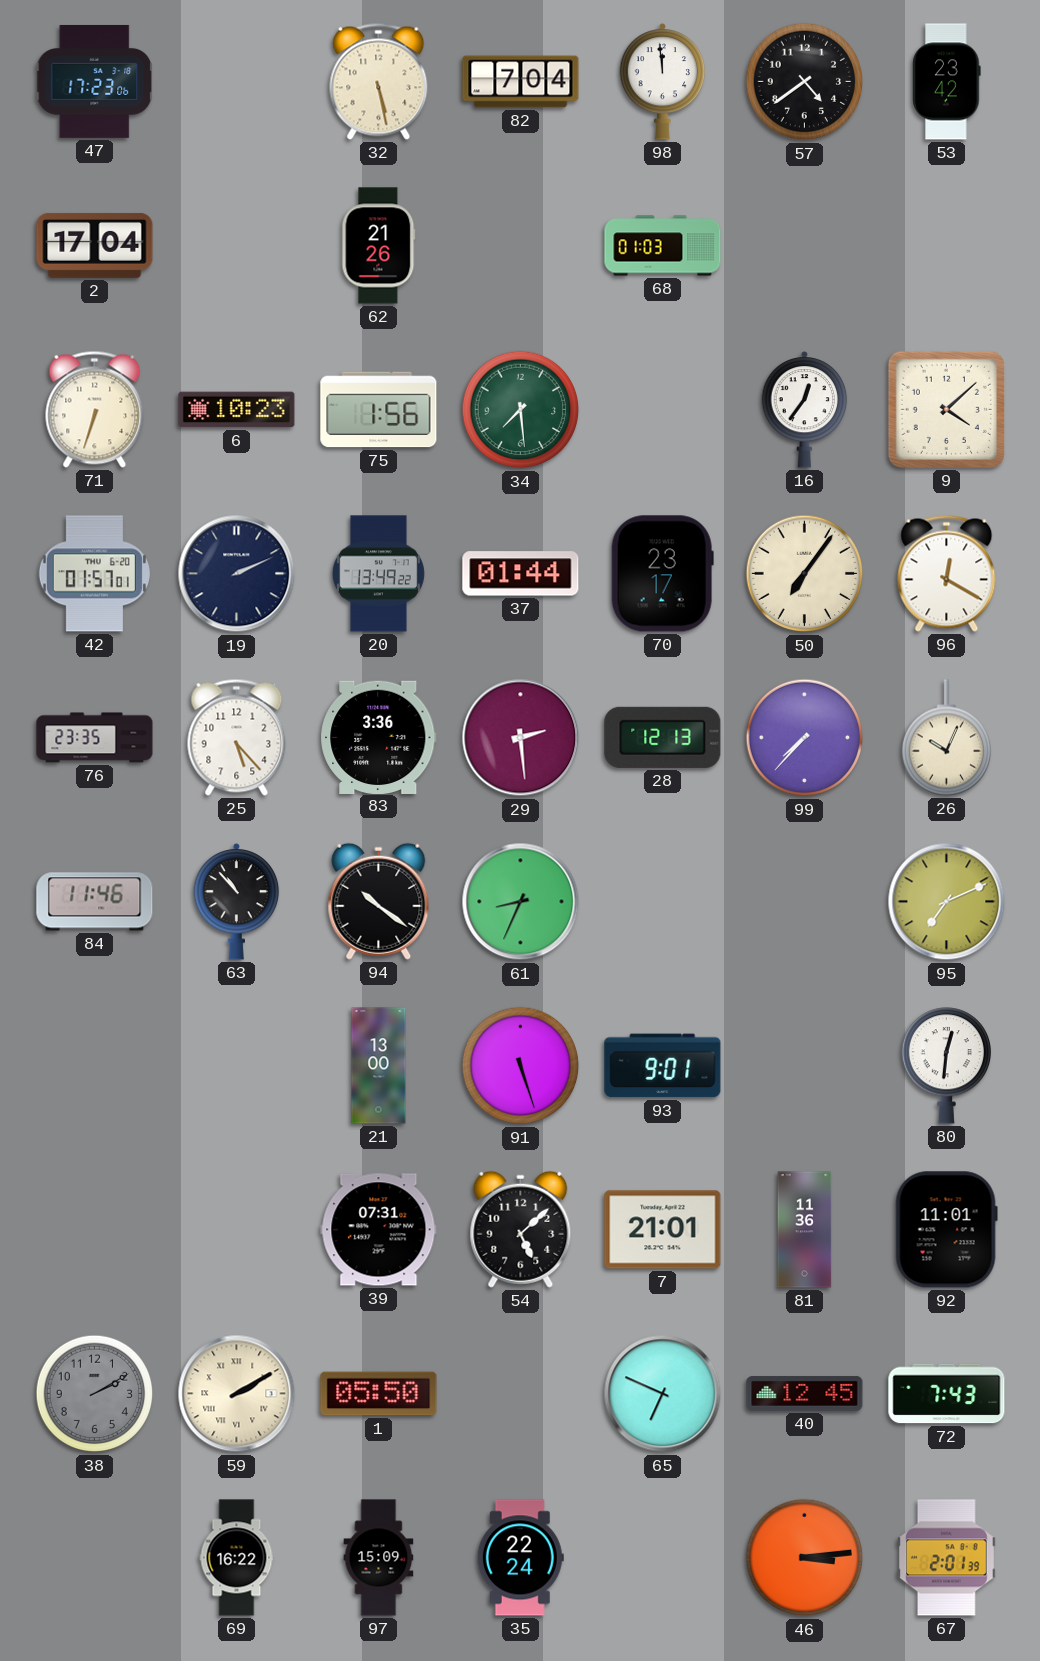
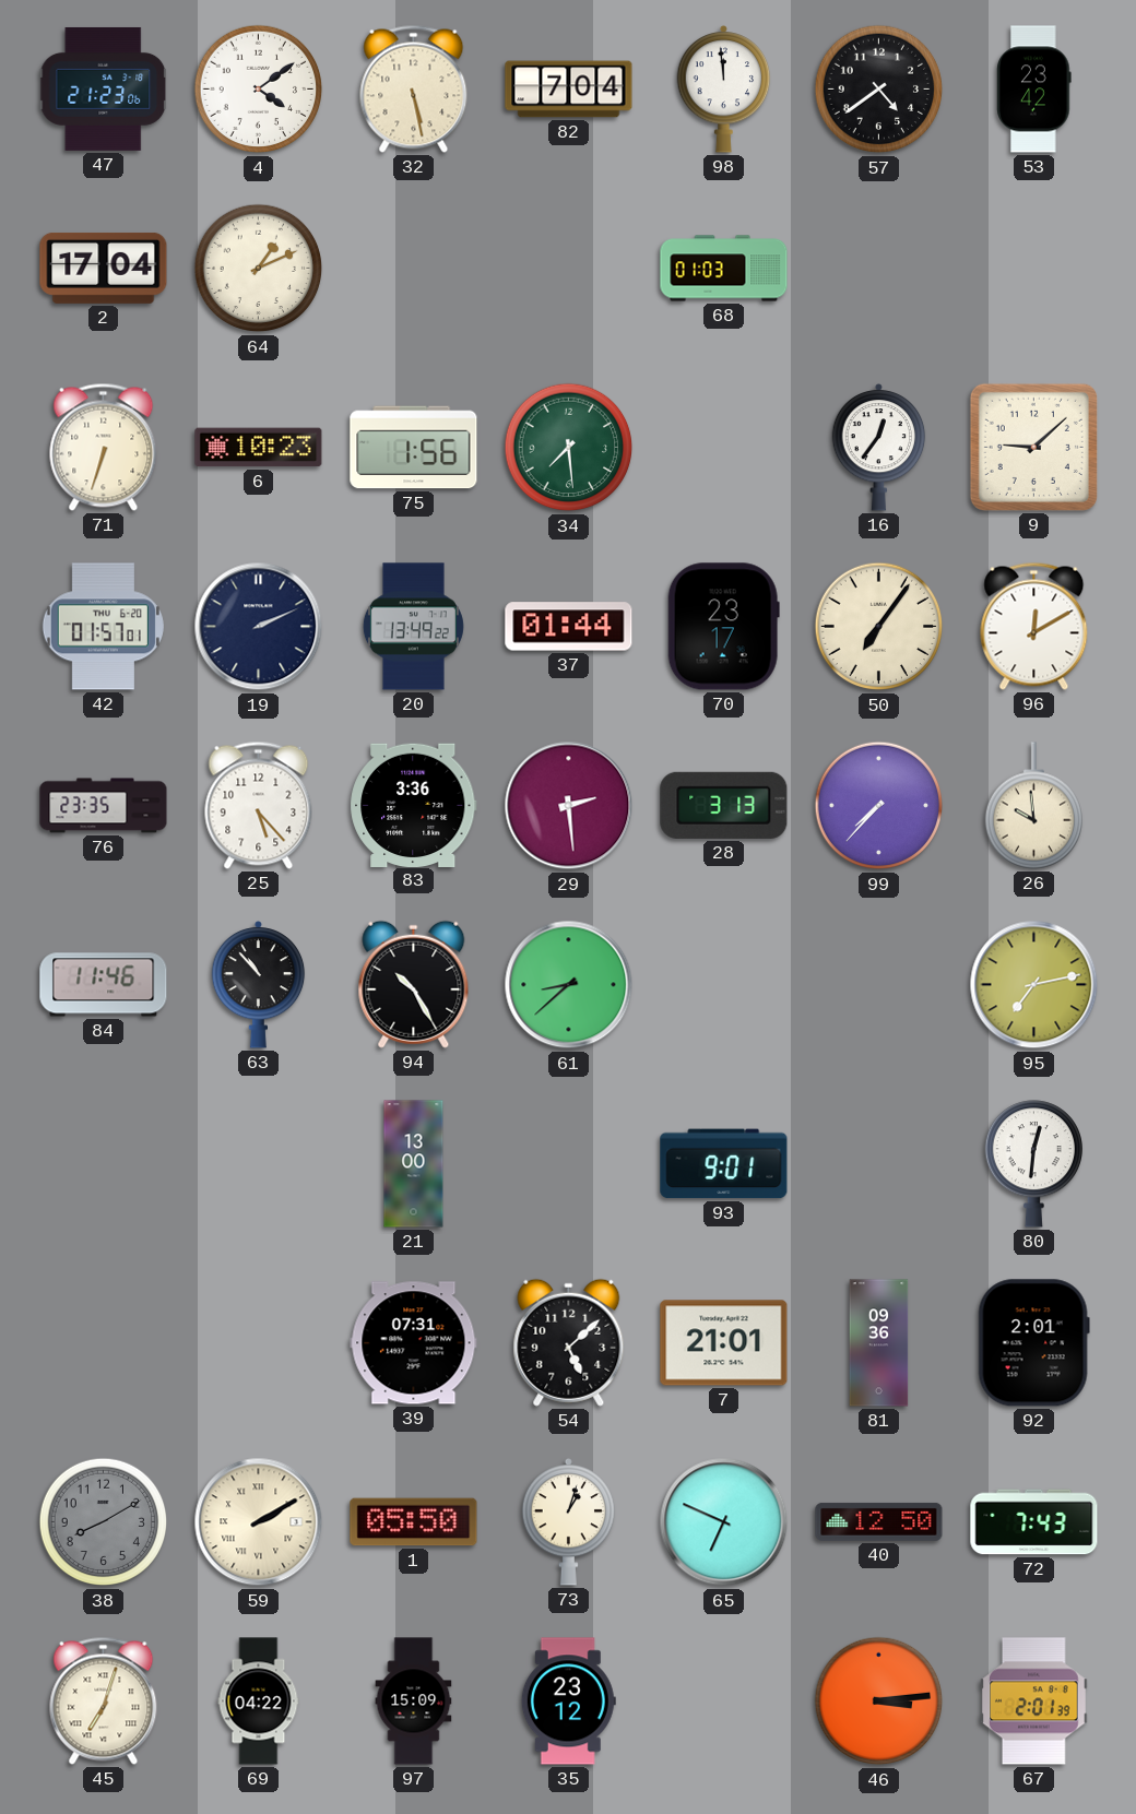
47: 17:23 -> 21:23 (104, 88)
4: none -> 4:09 (259, 90)
64: none -> 1:11 (259, 269)
62: 21:26 -> none (379, 246)
9: 4:08 -> 9:08 (1033, 447)
96: 12:20 -> 12:10 (1034, 626)
28: 12:13 -> 3:13 (724, 805)
26: 10:04 -> 9:59 (1033, 806)
94: 10:21 -> 10:25 (414, 984)
61: 8:34 -> 8:38 (569, 985)
95: 7:11 -> 7:13 (1034, 985)
91: 5:27 -> none (521, 1066)
81: 11:36 -> 09:36 (879, 1343)
92: 11:01 -> 2:01 (1033, 1343)
38: 2:10 -> 8:10 (104, 1522)
73: none -> 1:03 (569, 1521)
40: 12:45 -> 12:50 (879, 1521)
45: none -> 7:03 (104, 1700)
69: 16:22 -> 04:22 (259, 1702)
35: 22:24 -> 23:12 (568, 1702)
